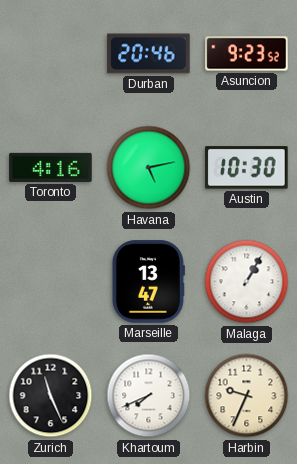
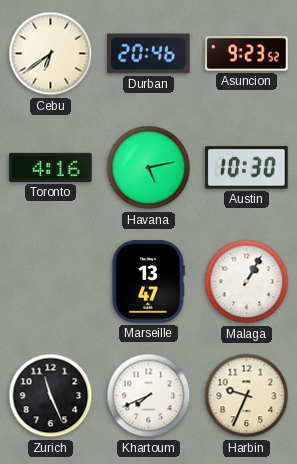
Cebu: none -> 6:39 (51, 54)
